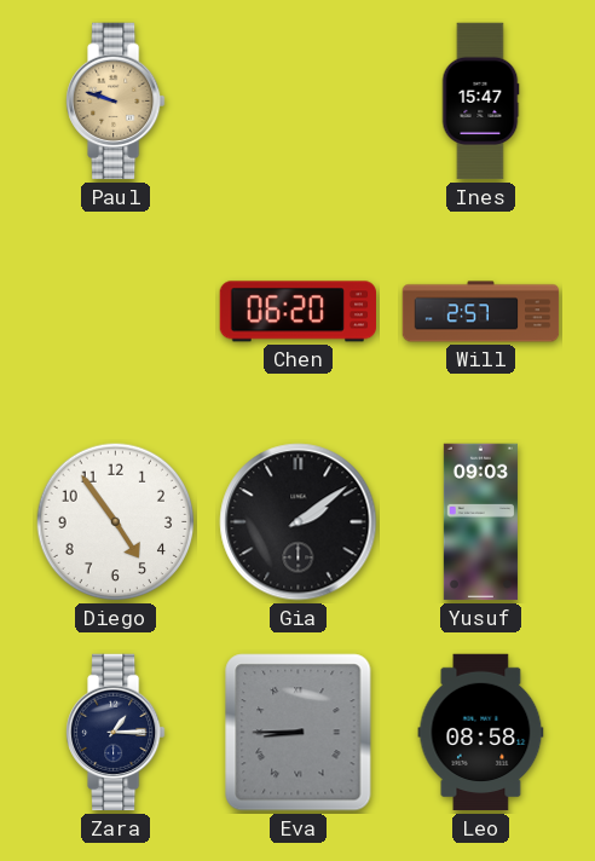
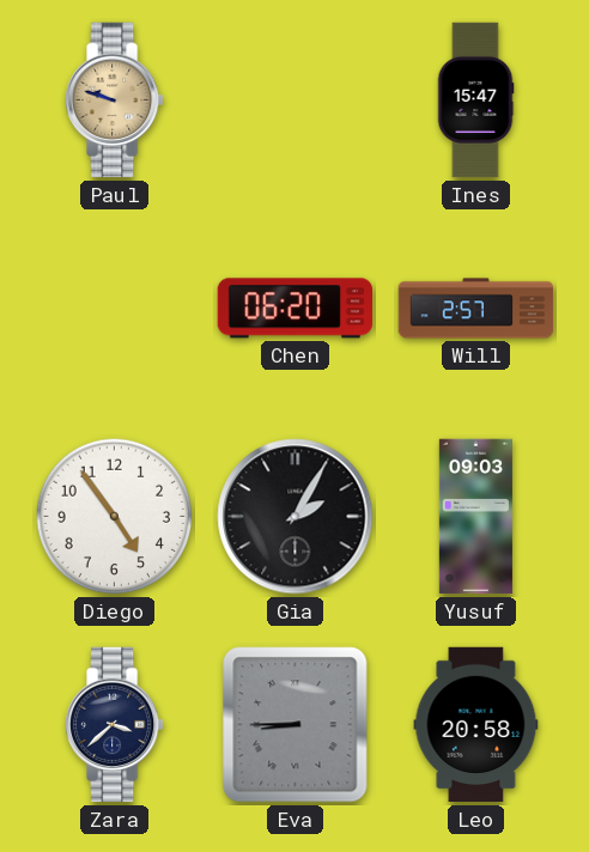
Gia: 2:09 -> 2:05 (296, 517)
Zara: 1:15 -> 3:38 (115, 725)
Leo: 08:58 -> 20:58 (476, 725)
